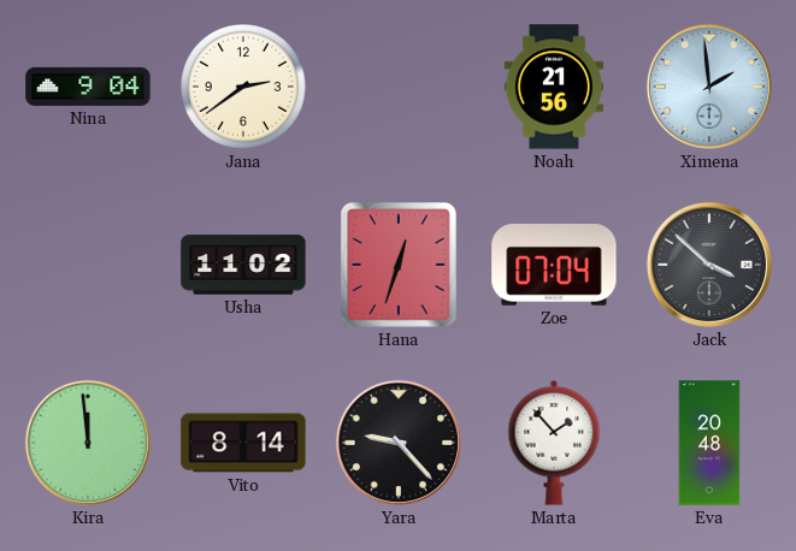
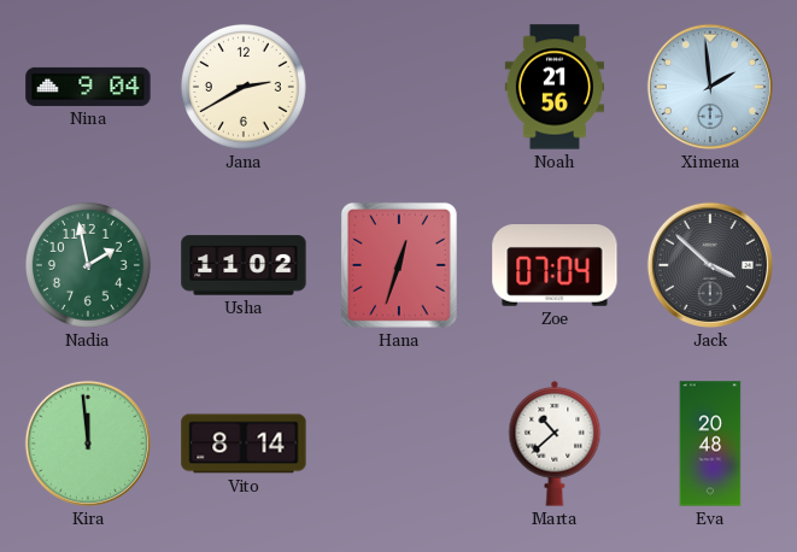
Jana: 2:39 -> 2:40 (244, 87)
Nadia: none -> 1:58 (88, 265)
Yara: 9:23 -> none (399, 443)
Marta: 1:53 -> 10:38 (555, 444)
